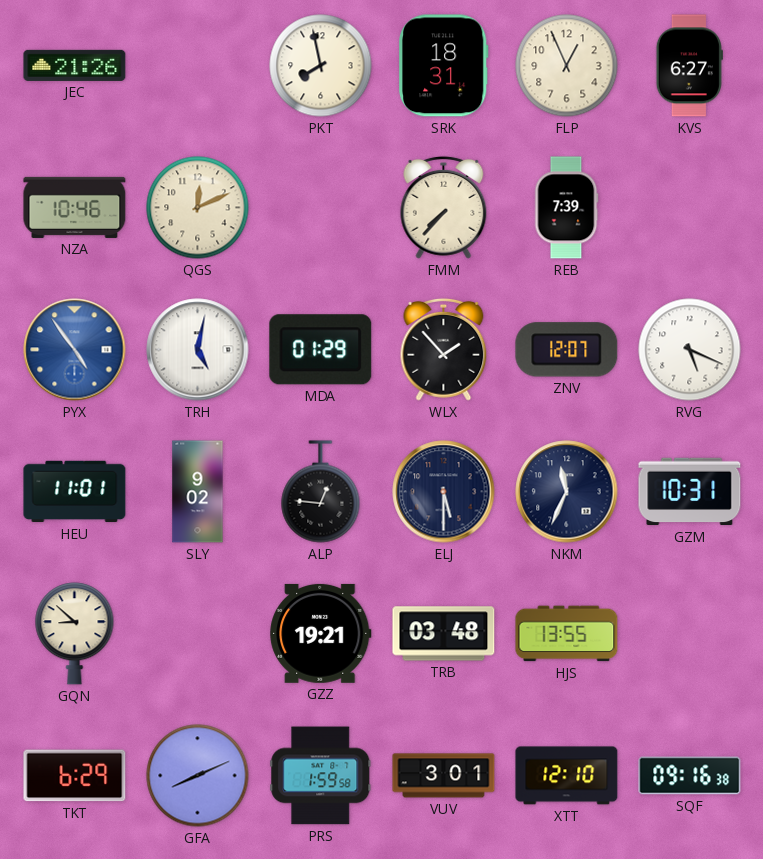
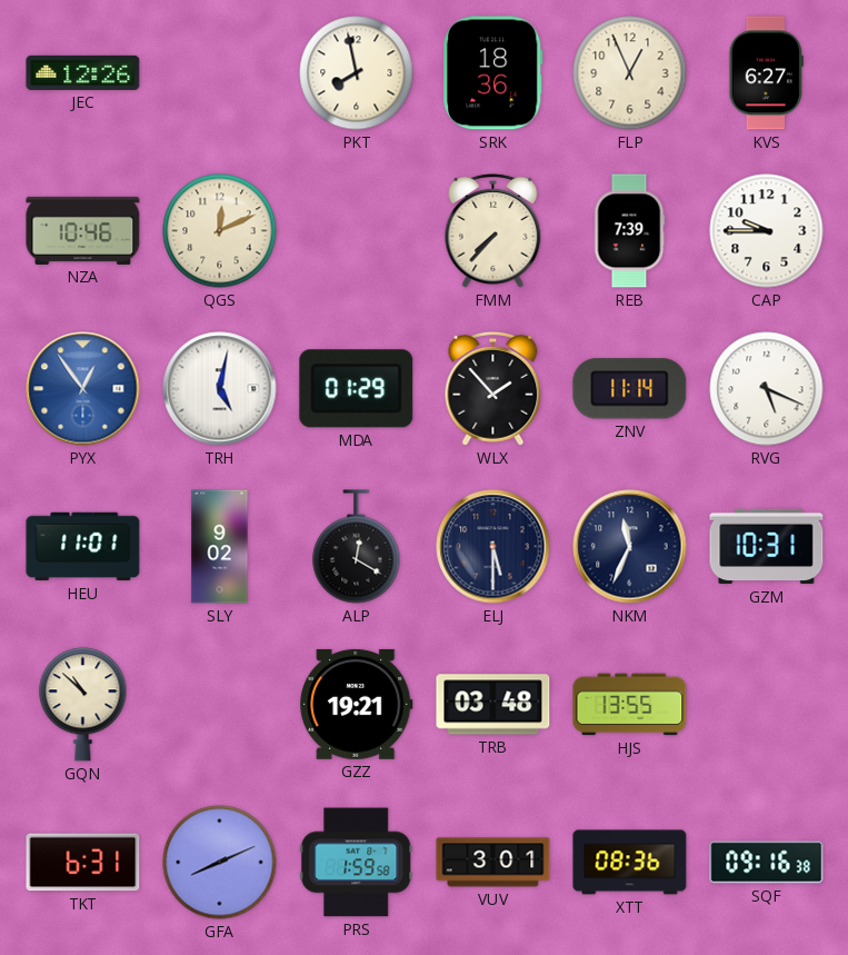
JEC: 21:26 -> 12:26 (83, 72)
SRK: 18:31 -> 18:36 (493, 73)
CAP: none -> 9:45 (767, 231)
PYX: 4:54 -> 12:54 (83, 389)
ZNV: 12:07 -> 11:14 (630, 389)
ALP: 12:46 -> 12:20 (357, 547)
GQN: 8:52 -> 10:52 (83, 705)
TKT: 6:29 -> 6:31 (83, 863)
XTT: 12:10 -> 08:36 (630, 863)
